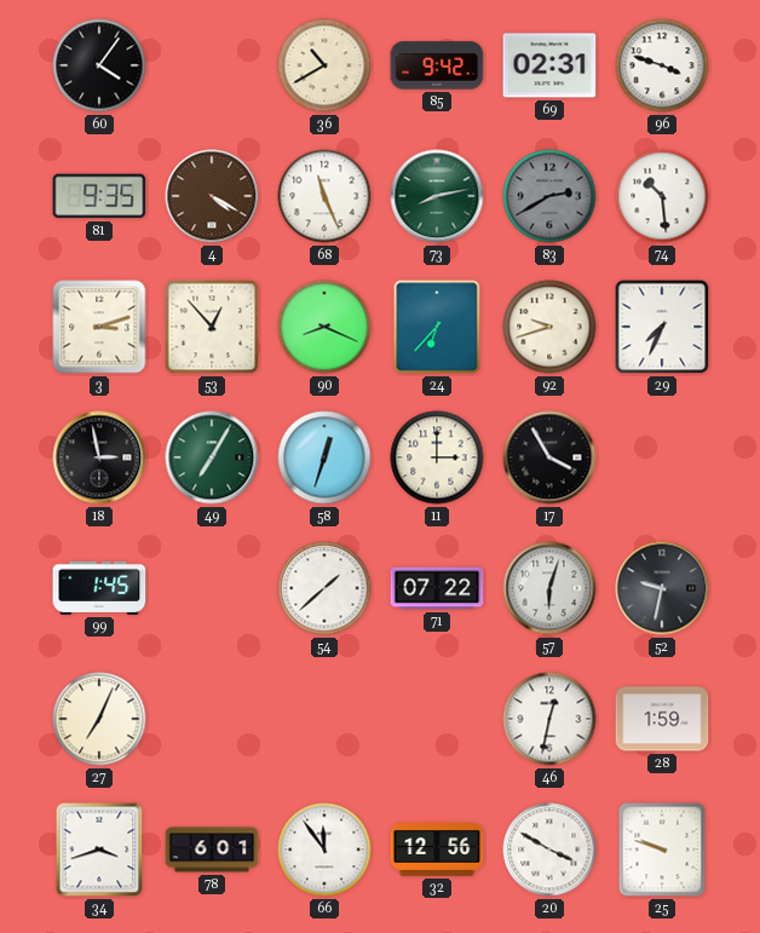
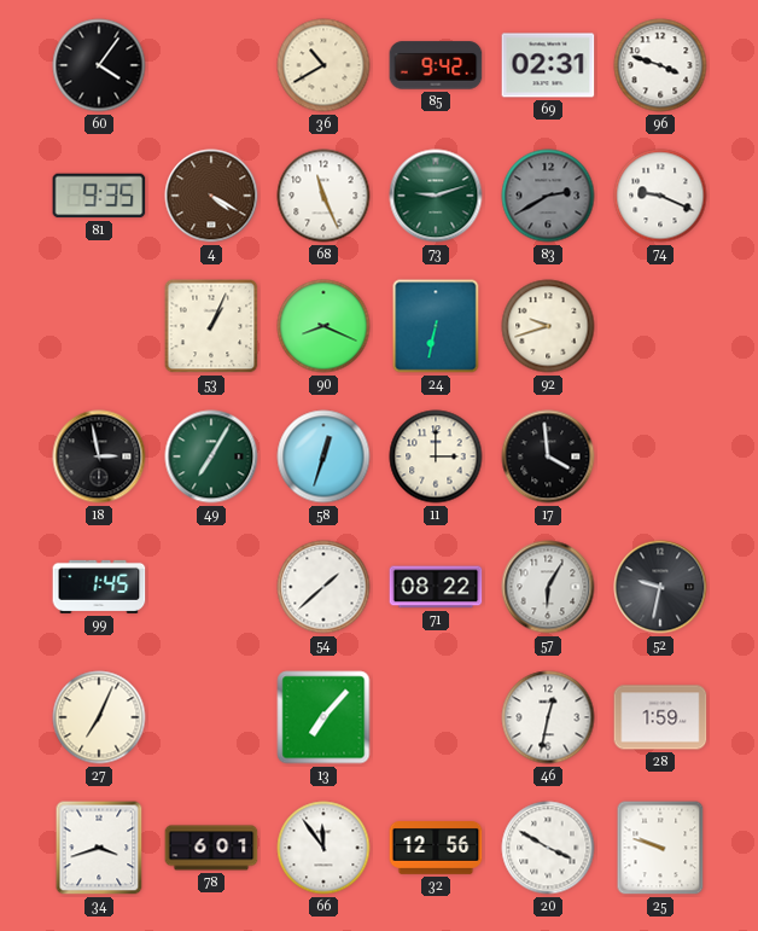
73: 8:13 -> 9:12 (436, 196)
74: 10:29 -> 9:19 (660, 196)
3: 3:12 -> none (99, 327)
53: 12:53 -> 1:04 (211, 326)
24: 6:37 -> 6:32 (436, 326)
29: 7:34 -> none (662, 327)
17: 3:55 -> 3:59 (548, 456)
71: 07:22 -> 08:22 (436, 587)
57: 6:03 -> 6:05 (548, 587)
13: none -> 7:07 (323, 717)
